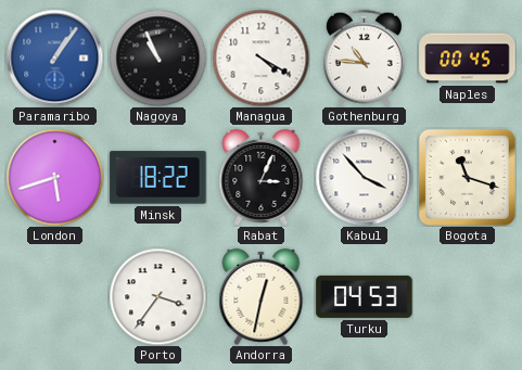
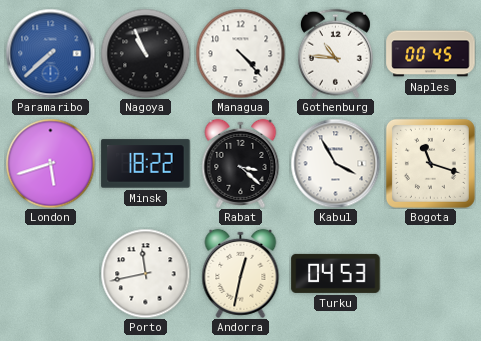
Paramaribo: 1:06 -> 7:38 (50, 53)
Managua: 4:20 -> 4:23 (240, 53)
Rabat: 3:04 -> 3:22 (241, 163)
Kabul: 3:53 -> 3:55 (335, 163)
Porto: 3:36 -> 11:43 (145, 273)
